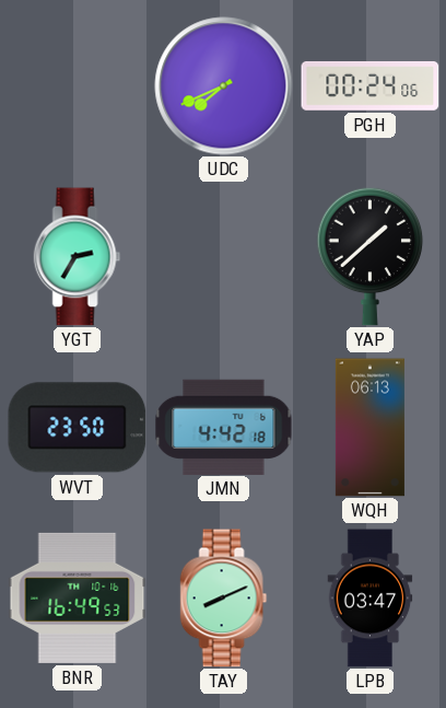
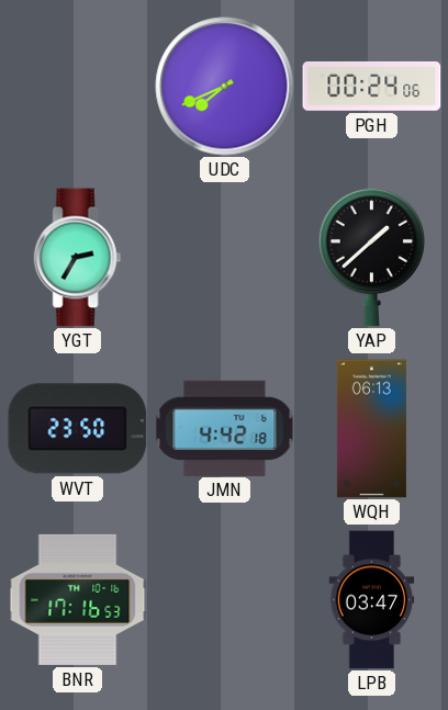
BNR: 16:49 -> 17:16 (78, 599)
TAY: 8:11 -> none (224, 599)
